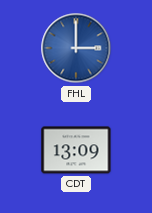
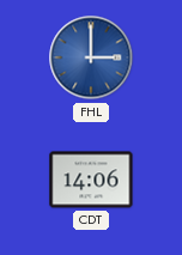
CDT: 13:09 -> 14:06 (91, 180)
